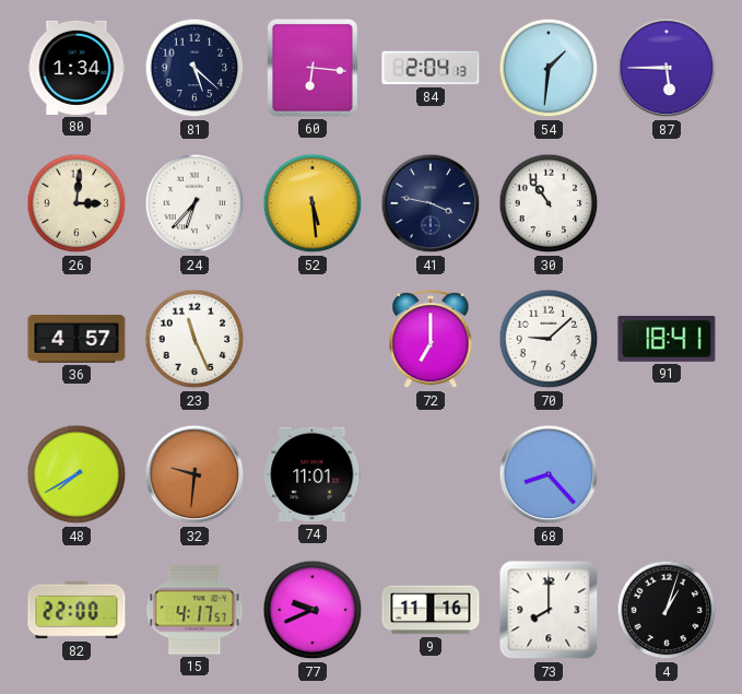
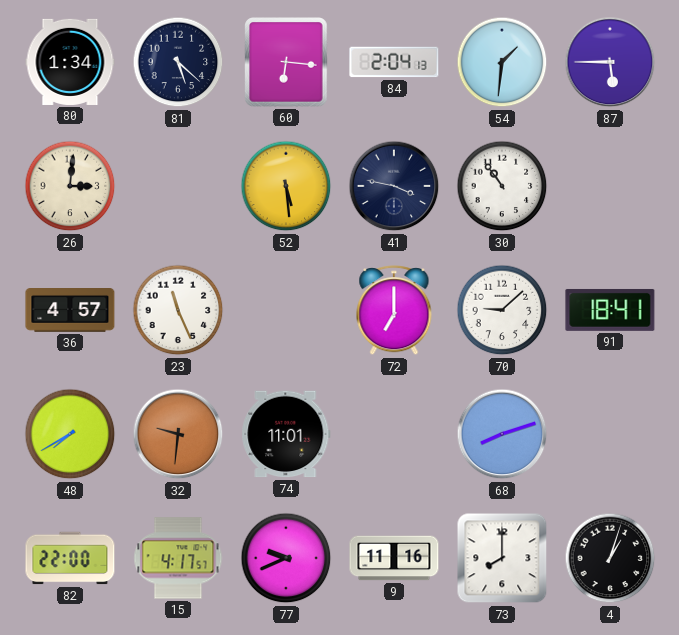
24: 6:37 -> none (195, 203)
68: 8:23 -> 8:12 (502, 434)
